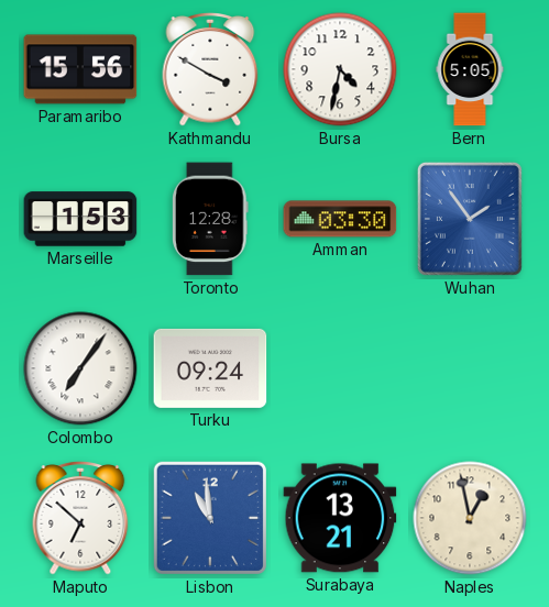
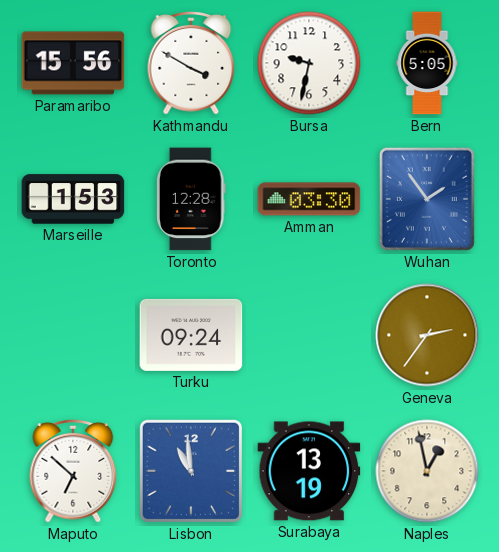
Bursa: 4:32 -> 9:32 (309, 63)
Colombo: 7:06 -> none (80, 368)
Geneva: none -> 2:36 (427, 335)
Surabaya: 13:21 -> 13:19 (309, 471)
